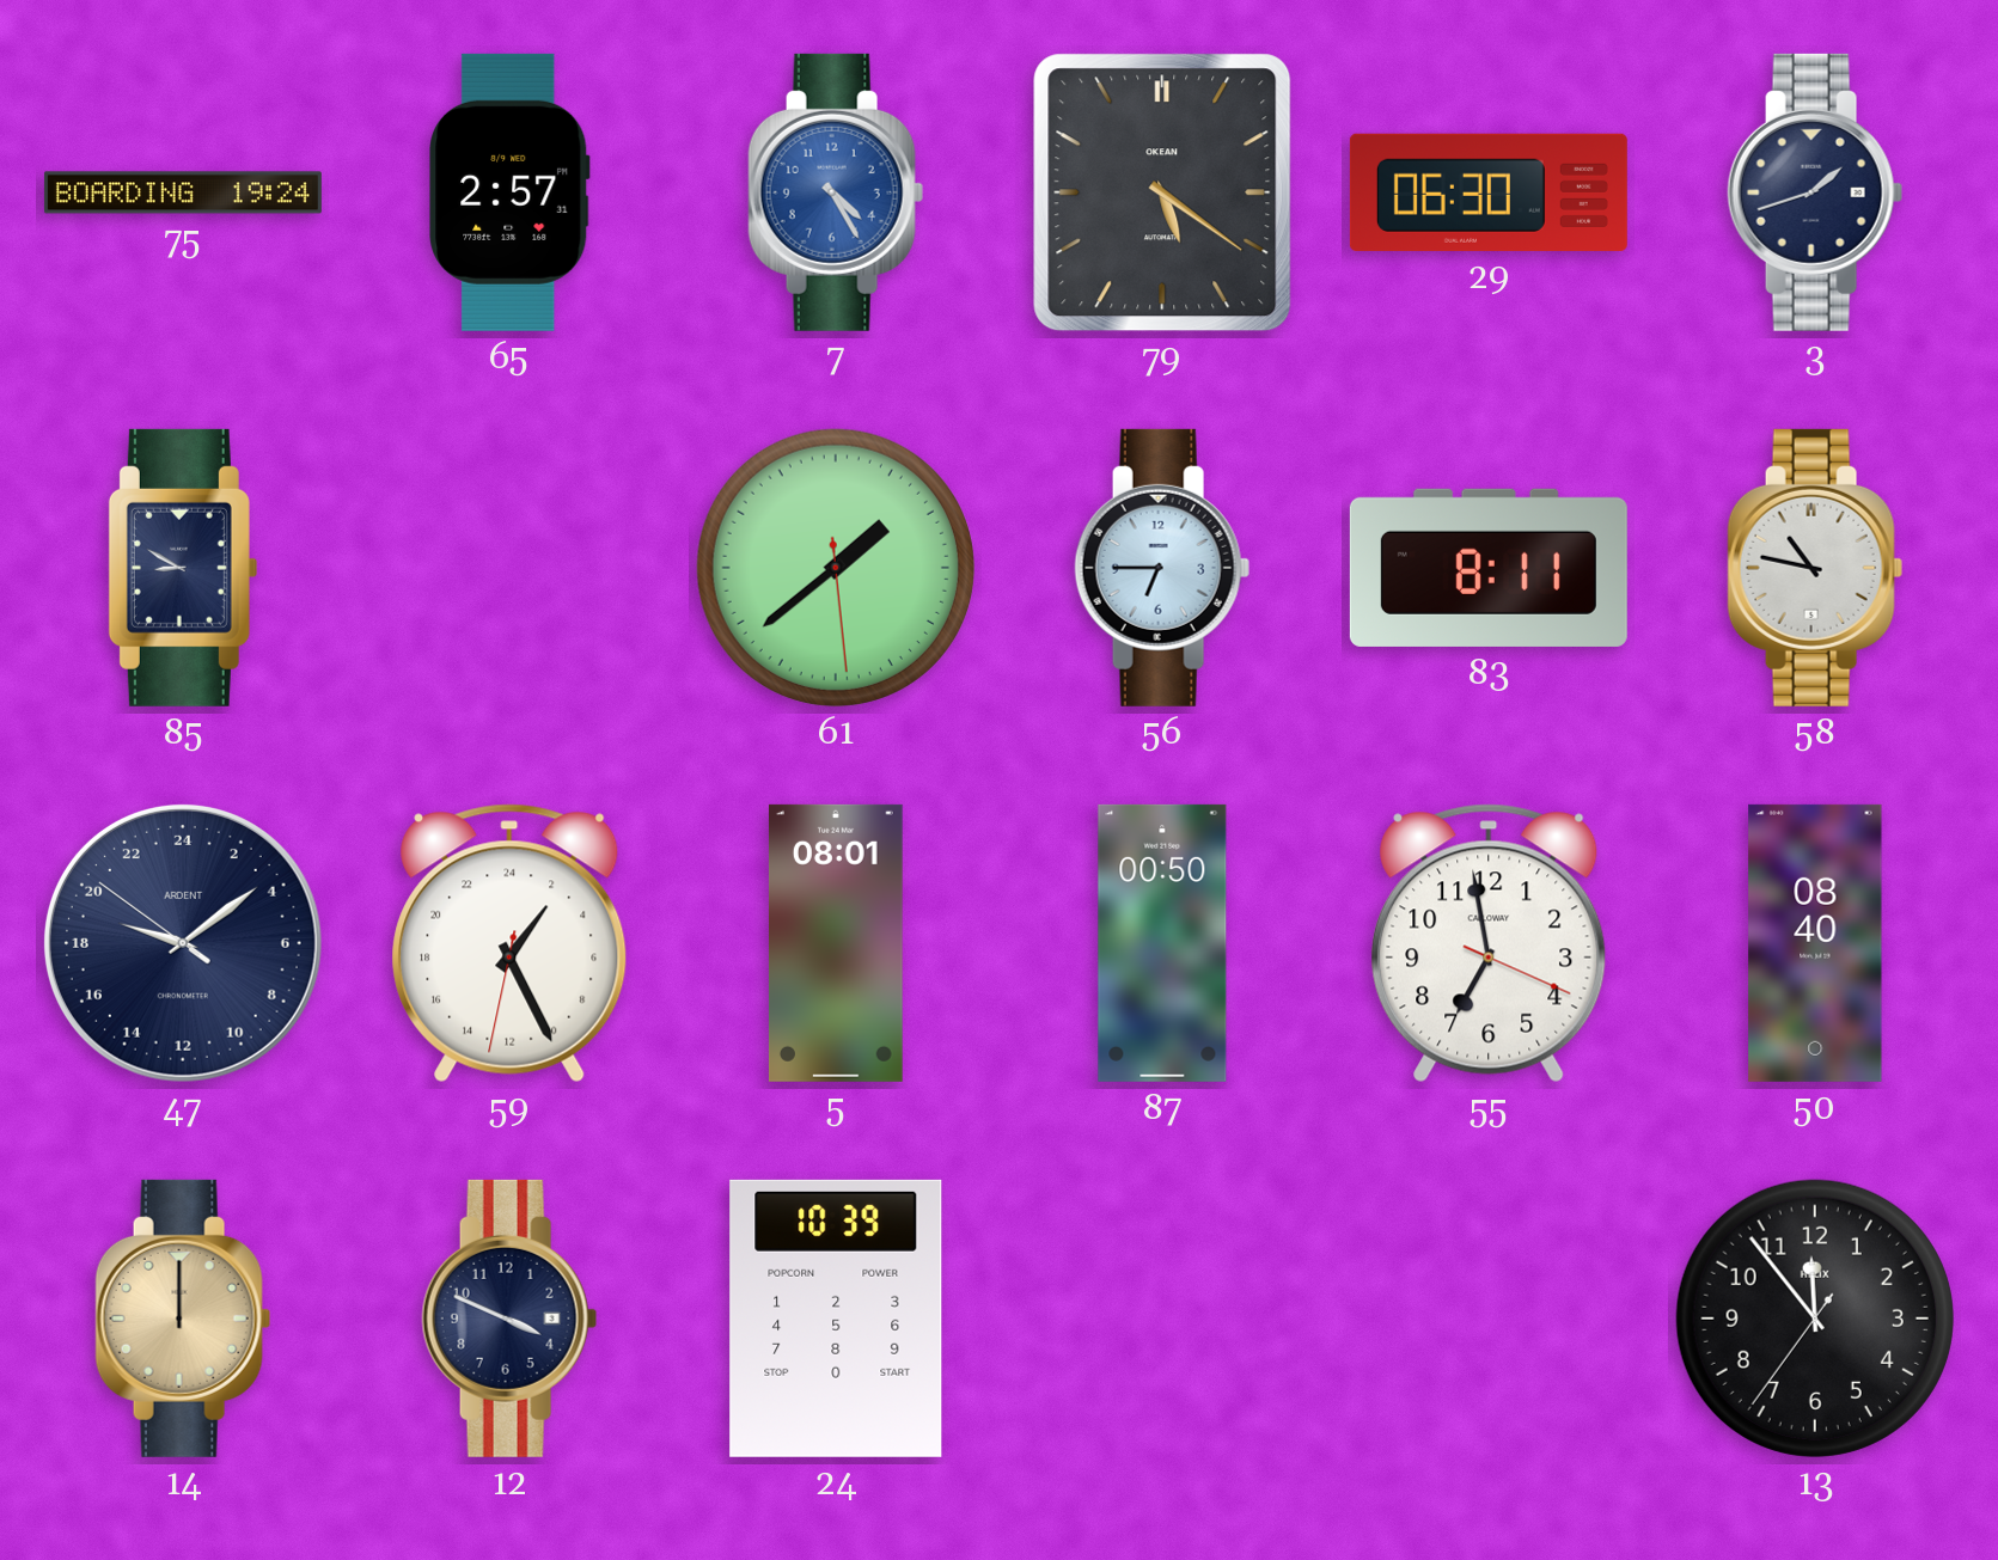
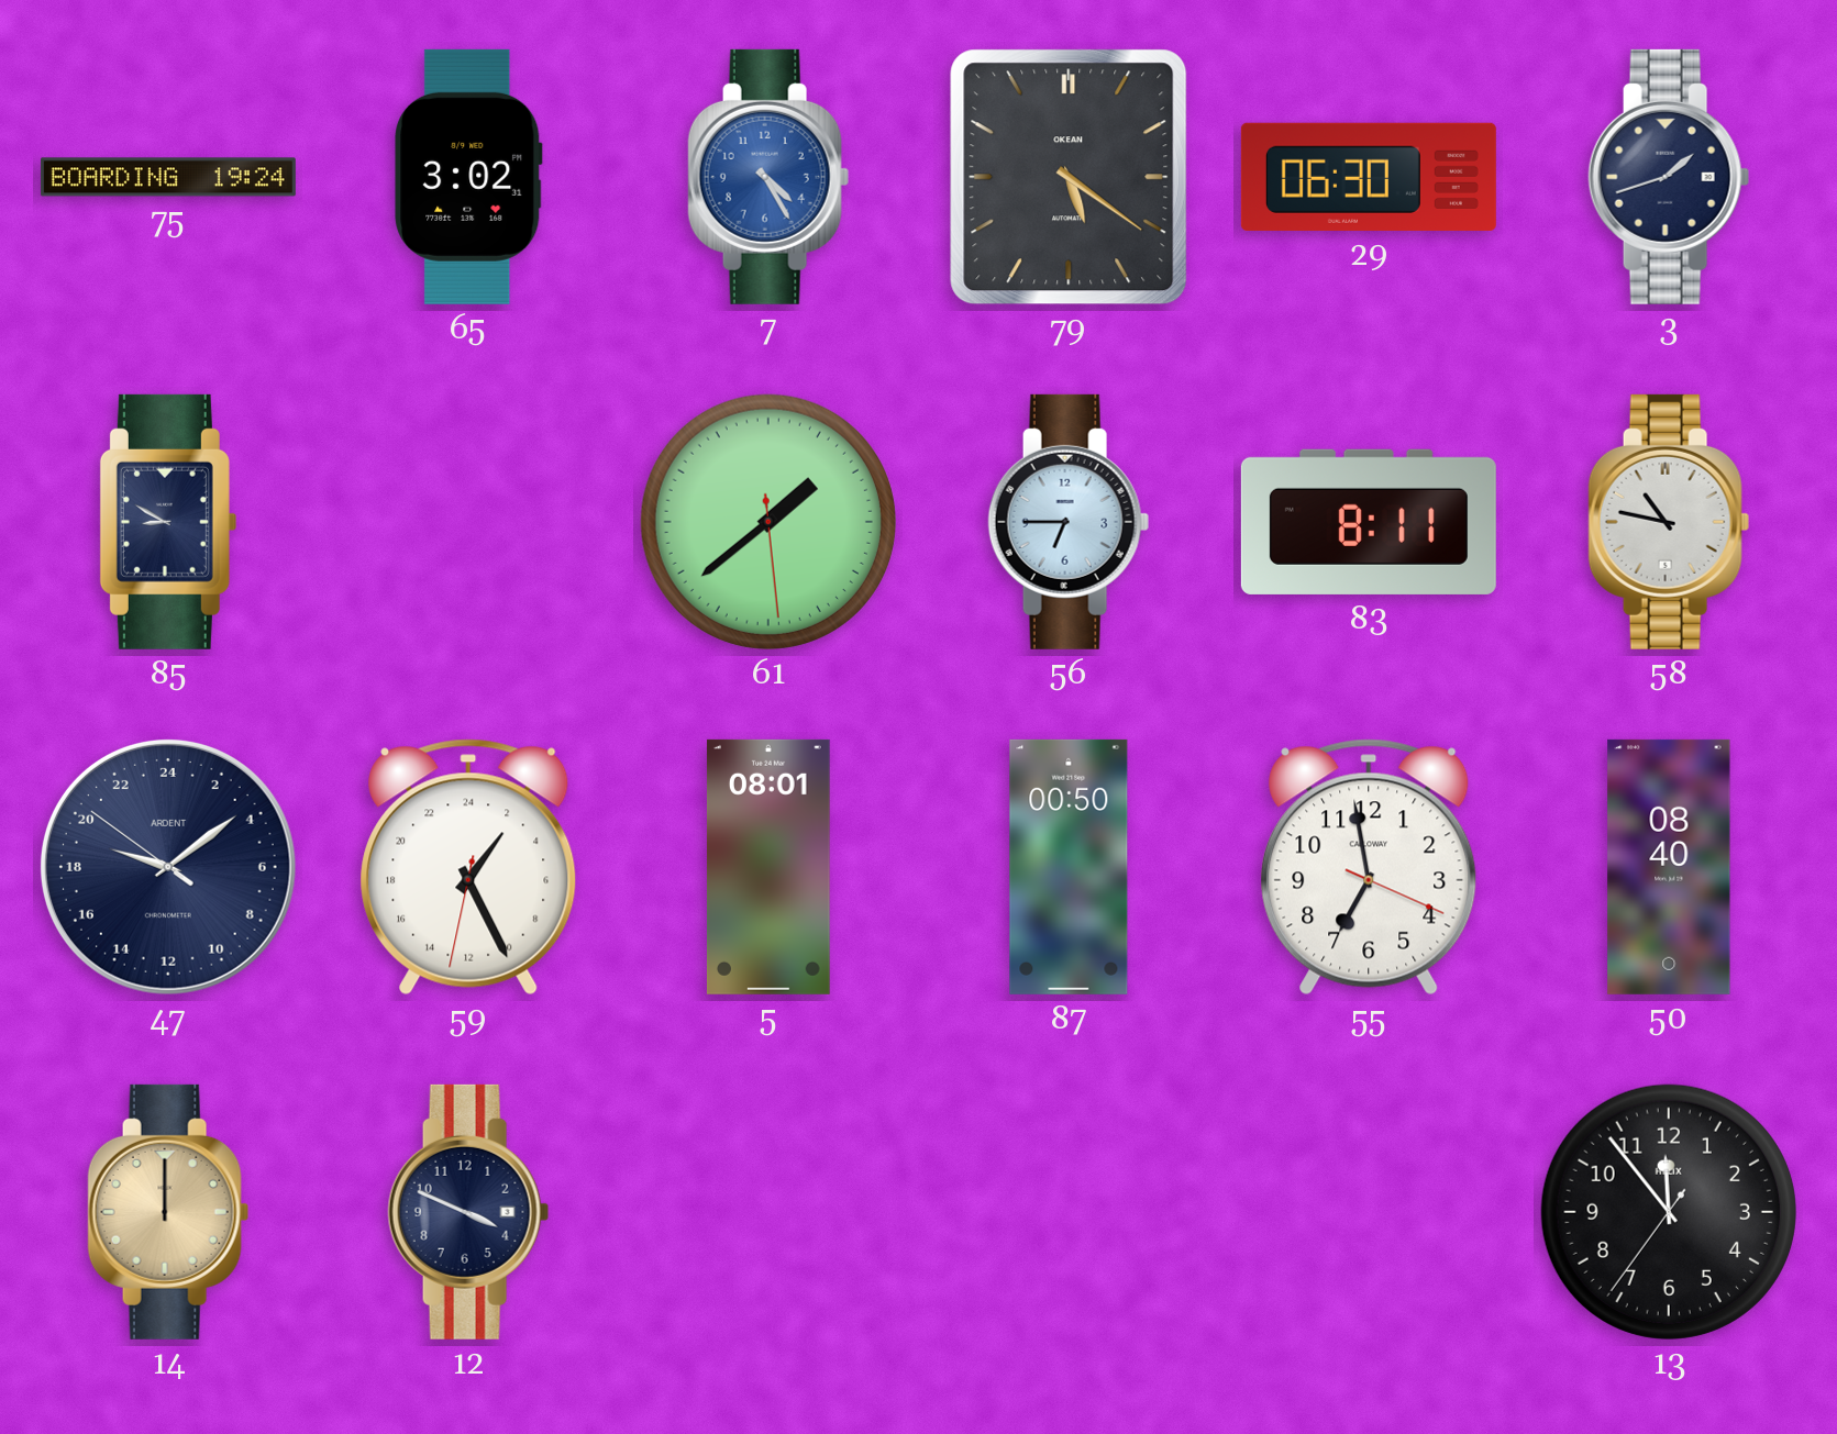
65: 2:57 -> 3:02 (468, 177)
24: 10:39 -> none (836, 1319)
